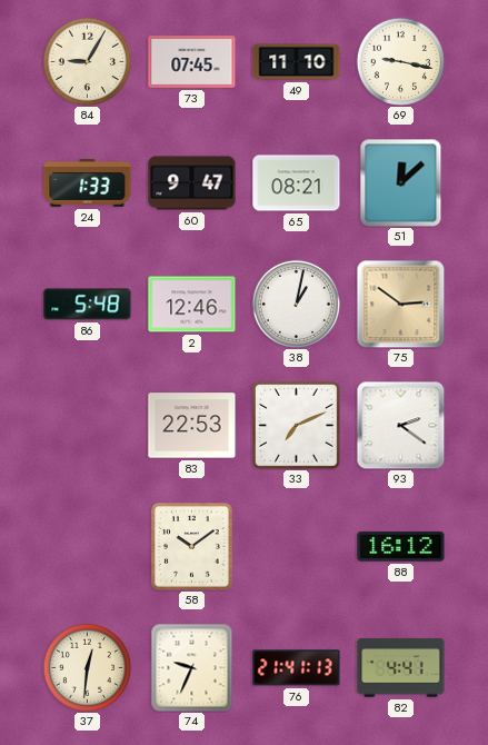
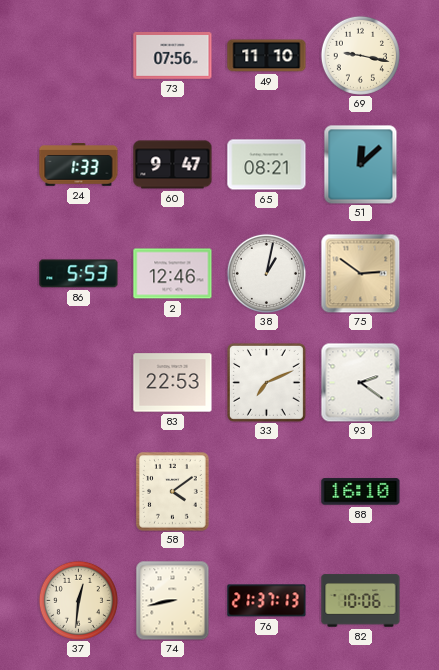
84: 9:05 -> none (87, 61)
73: 07:45 -> 07:56 (173, 56)
86: 5:48 -> 5:53 (79, 274)
58: 10:09 -> 4:09 (173, 492)
88: 16:12 -> 16:10 (361, 492)
74: 9:34 -> 8:43 (173, 601)
76: 21:41 -> 21:37 (267, 601)
82: 4:41 -> 10:06 (361, 601)
